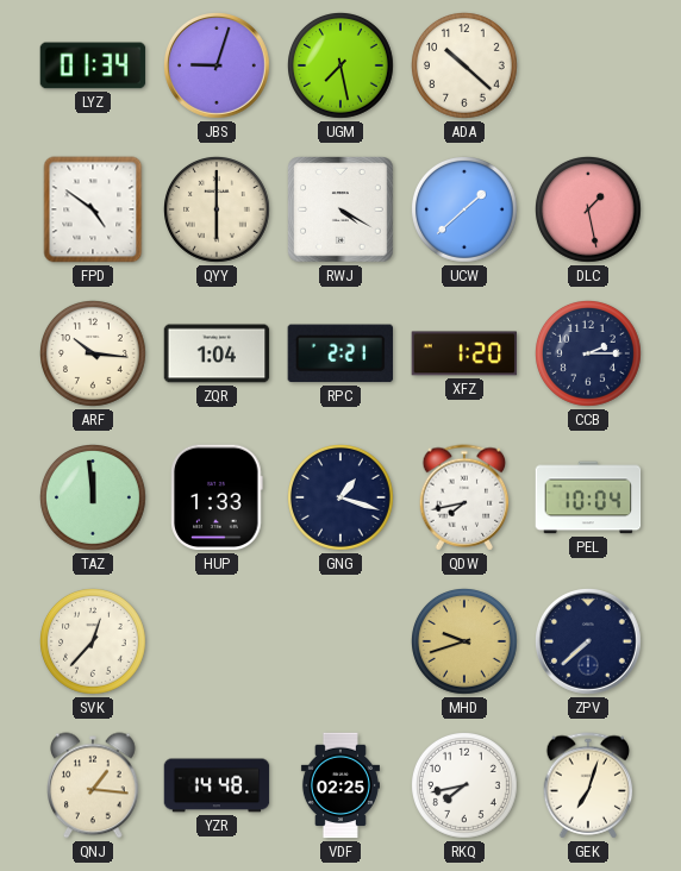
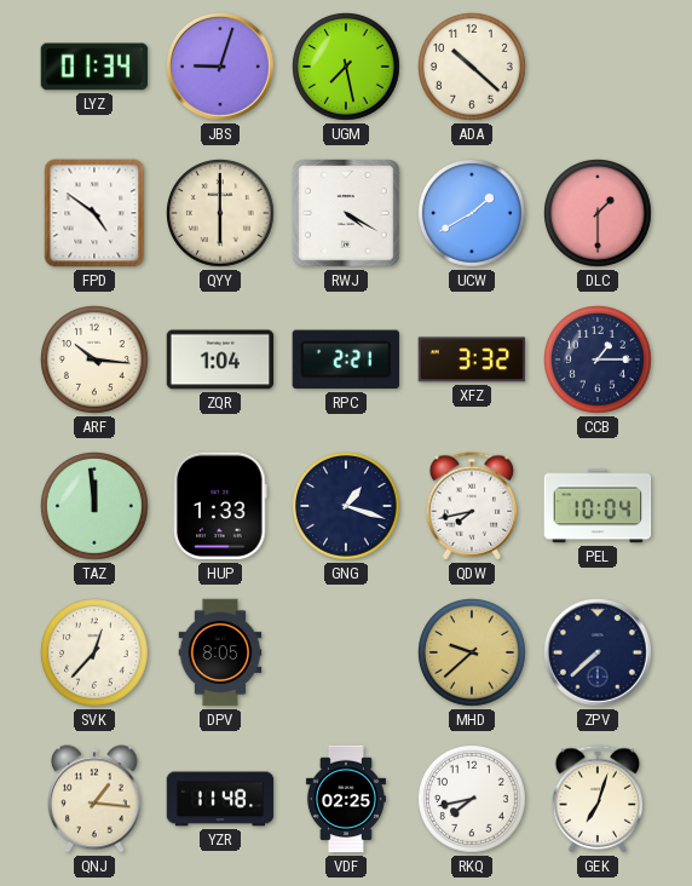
UCW: 1:38 -> 1:40 (473, 214)
DLC: 1:28 -> 1:30 (599, 214)
XFZ: 1:20 -> 3:32 (472, 359)
CCB: 2:15 -> 1:15 (599, 361)
DPV: none -> 8:05 (220, 652)
MHD: 9:42 -> 9:38 (473, 654)
YZR: 14:48 -> 11:48 (220, 799)
